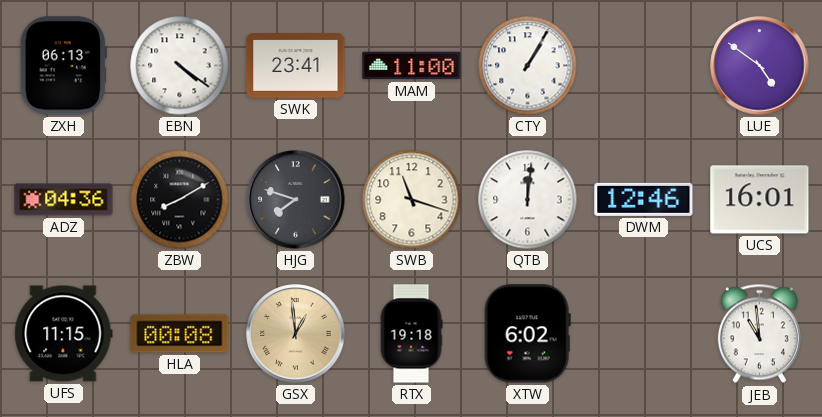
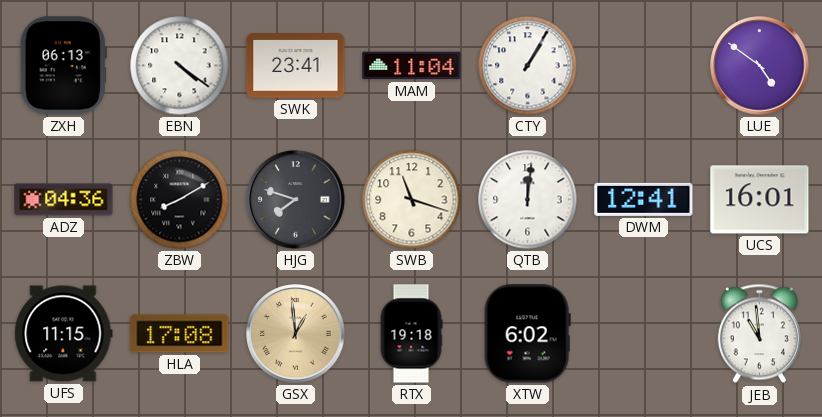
MAM: 11:00 -> 11:04 (412, 66)
DWM: 12:46 -> 12:41 (644, 199)
HLA: 00:08 -> 17:08 (180, 334)
